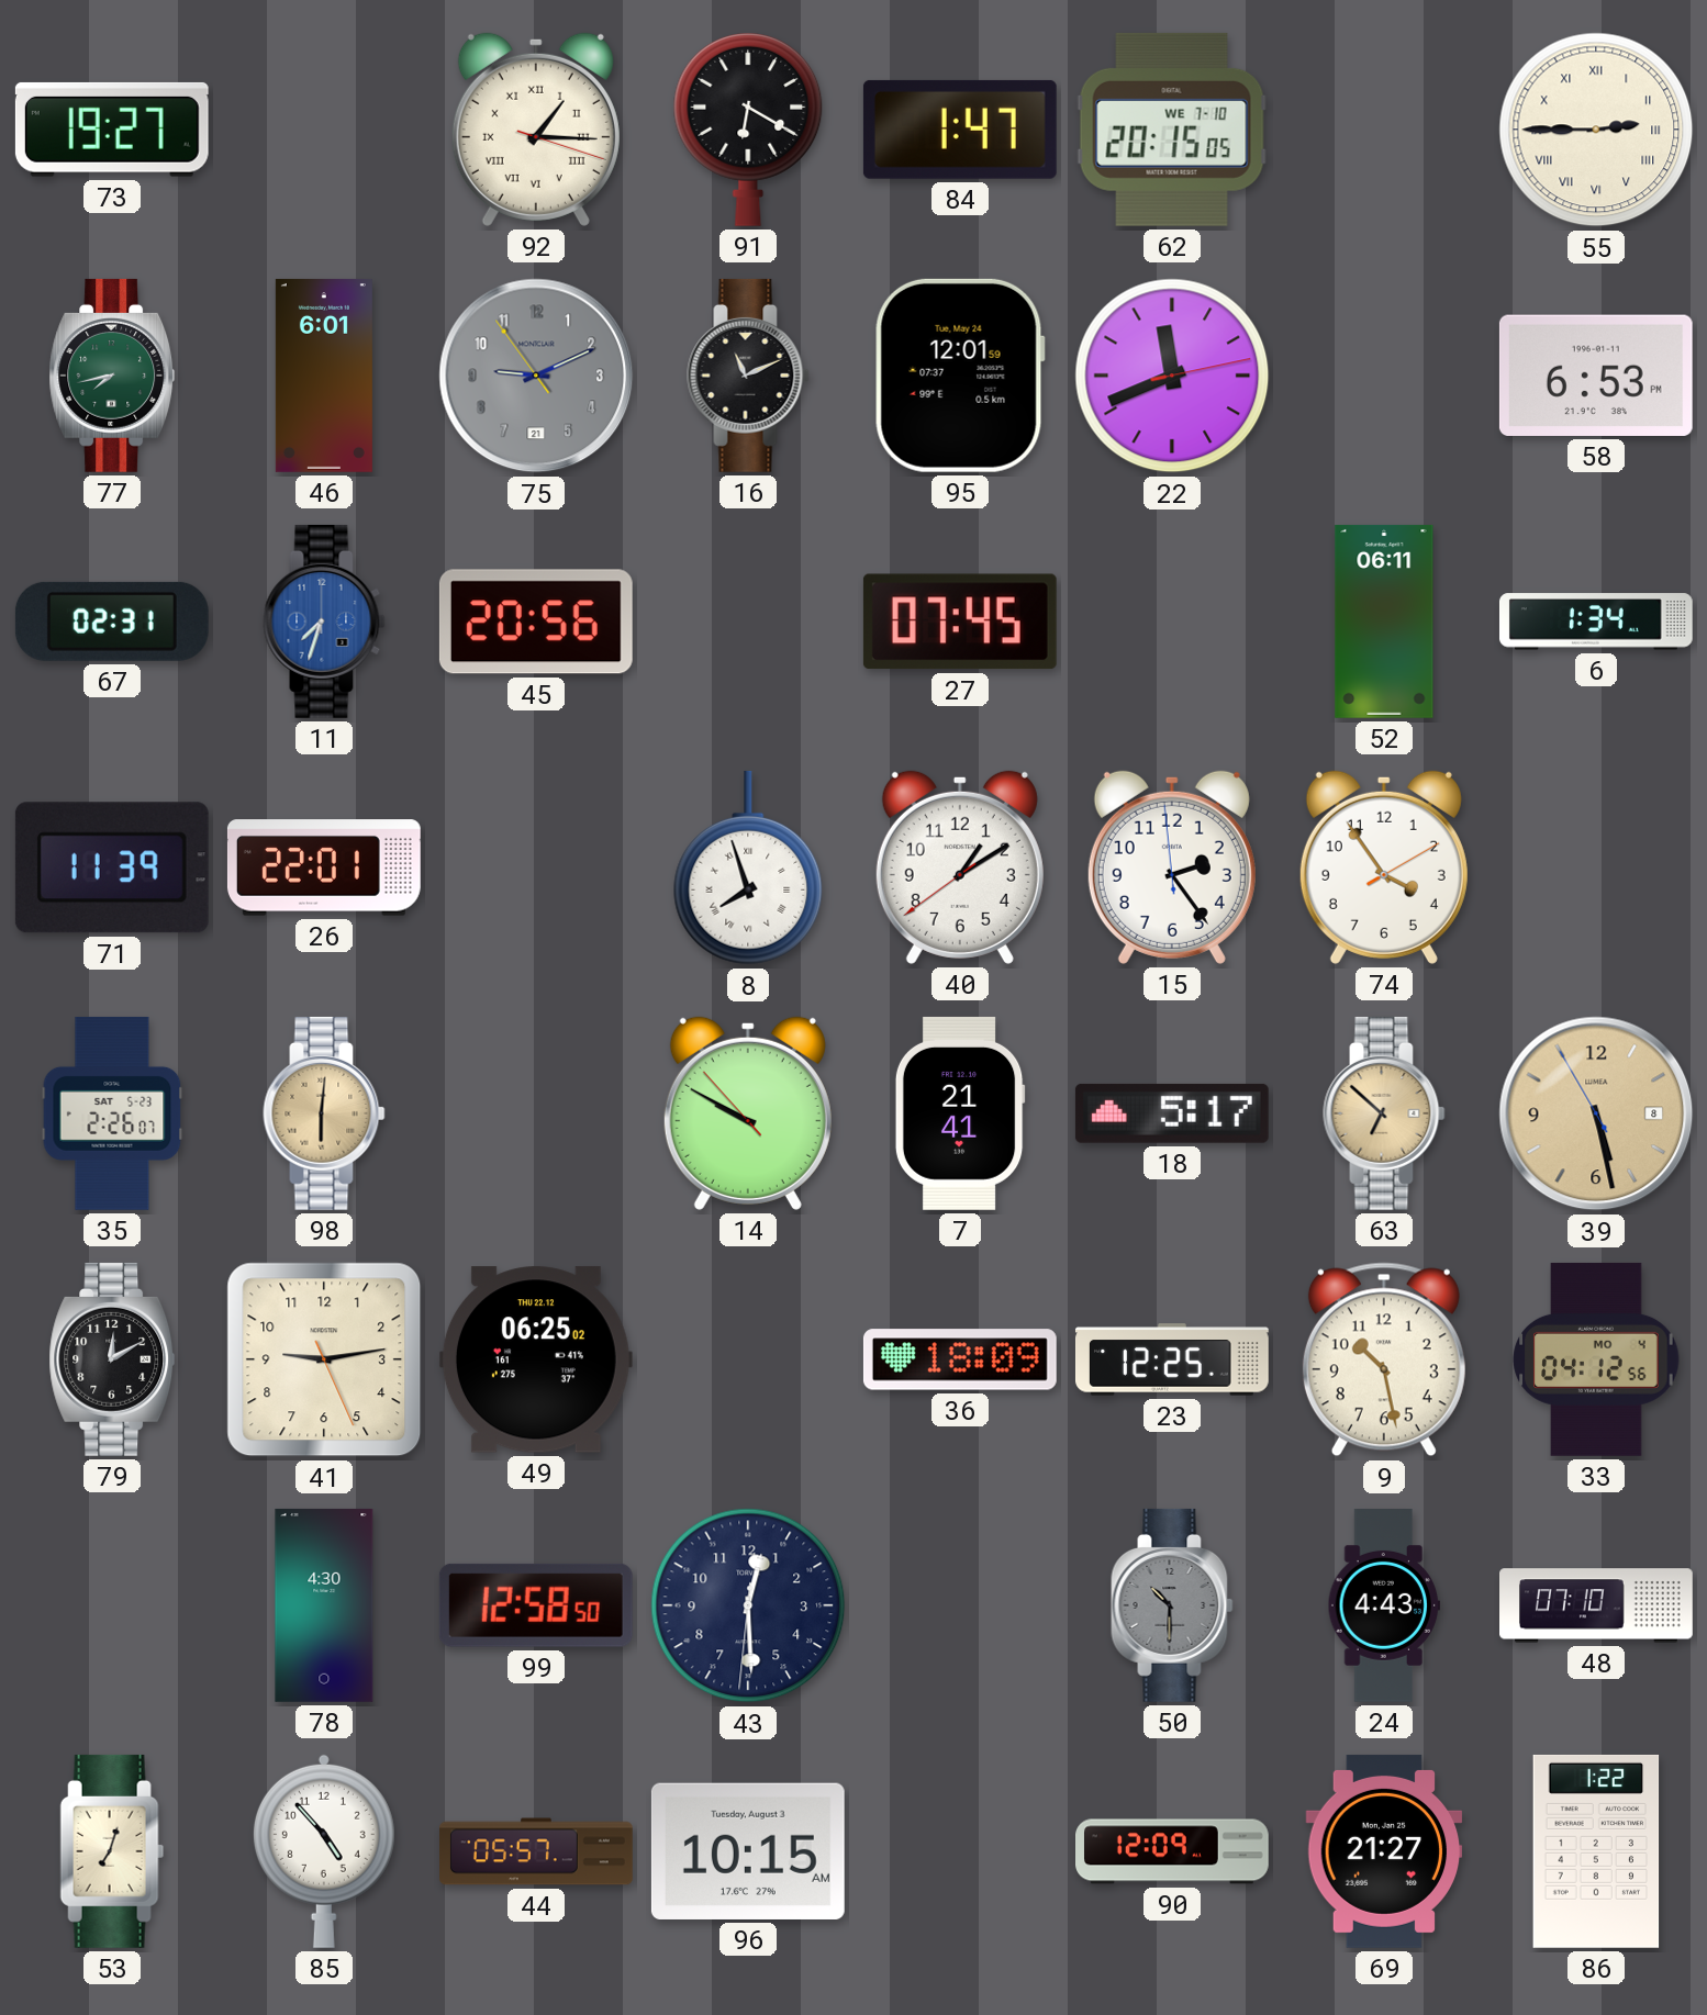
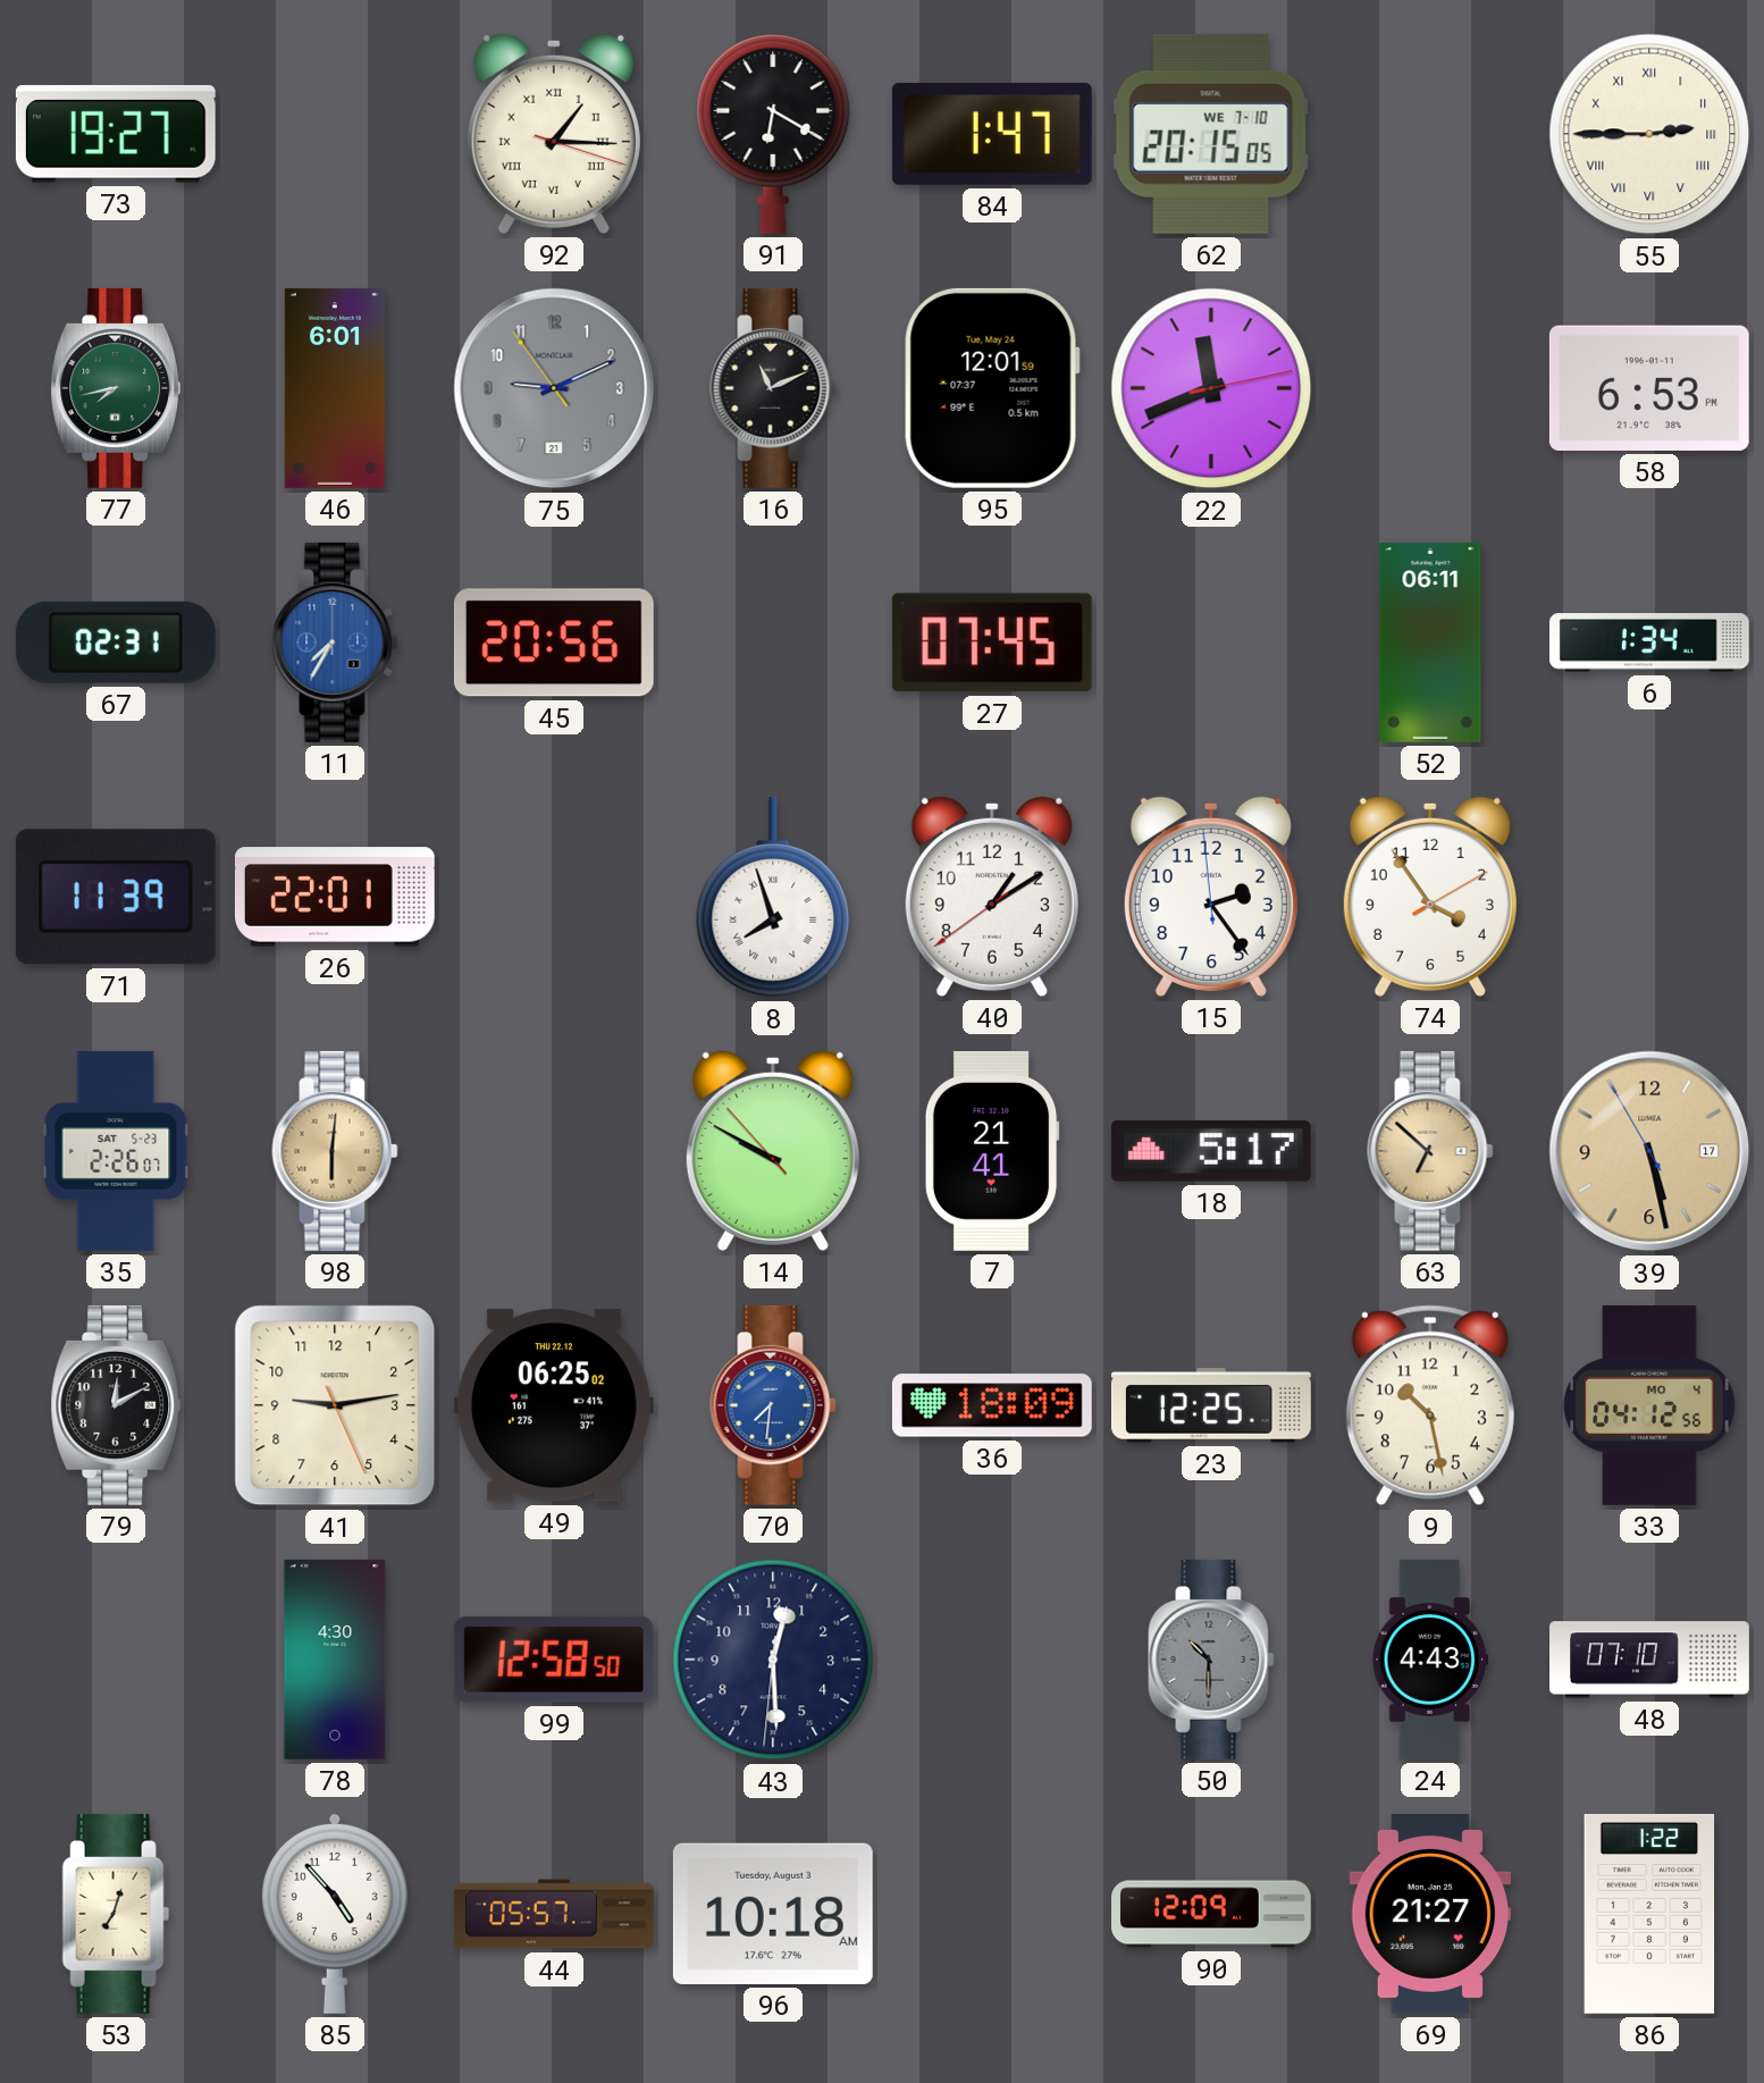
11: 7:33 -> 7:35 (335, 642)
39 date: 8 -> 17 (1649, 1151)
70: none -> 7:31 (773, 1405)
96: 10:15 -> 10:18 (773, 1914)
